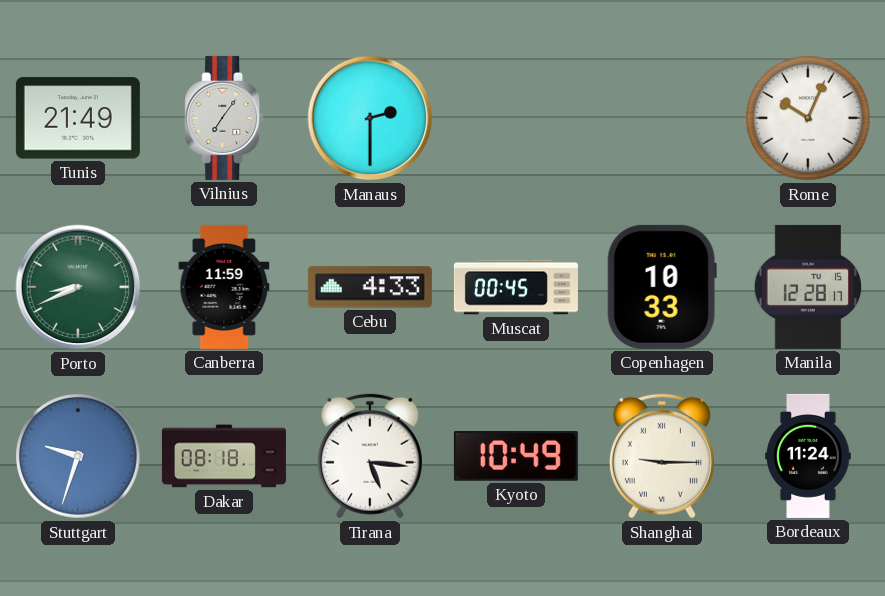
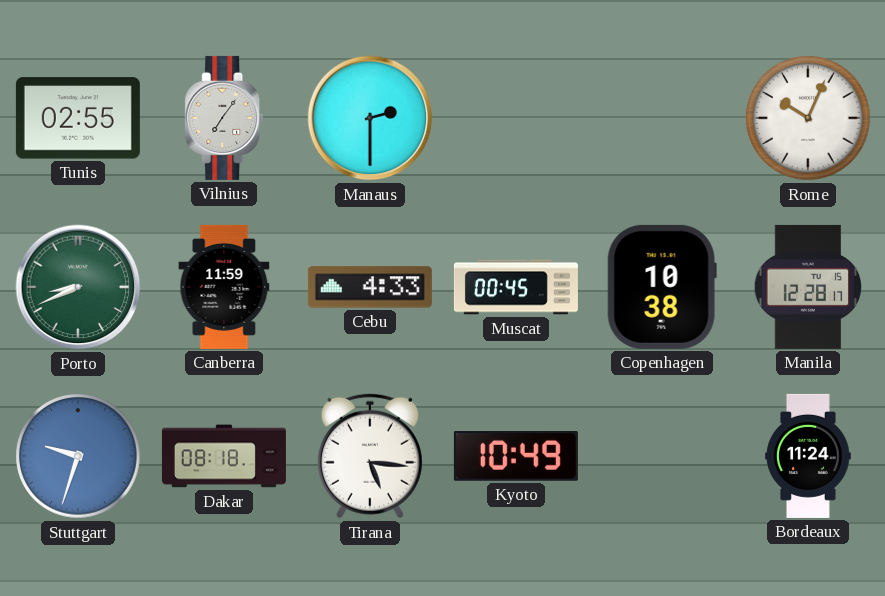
Tunis: 21:49 -> 02:55 (78, 118)
Copenhagen: 10:33 -> 10:38 (662, 287)
Shanghai: 9:15 -> none (662, 456)
